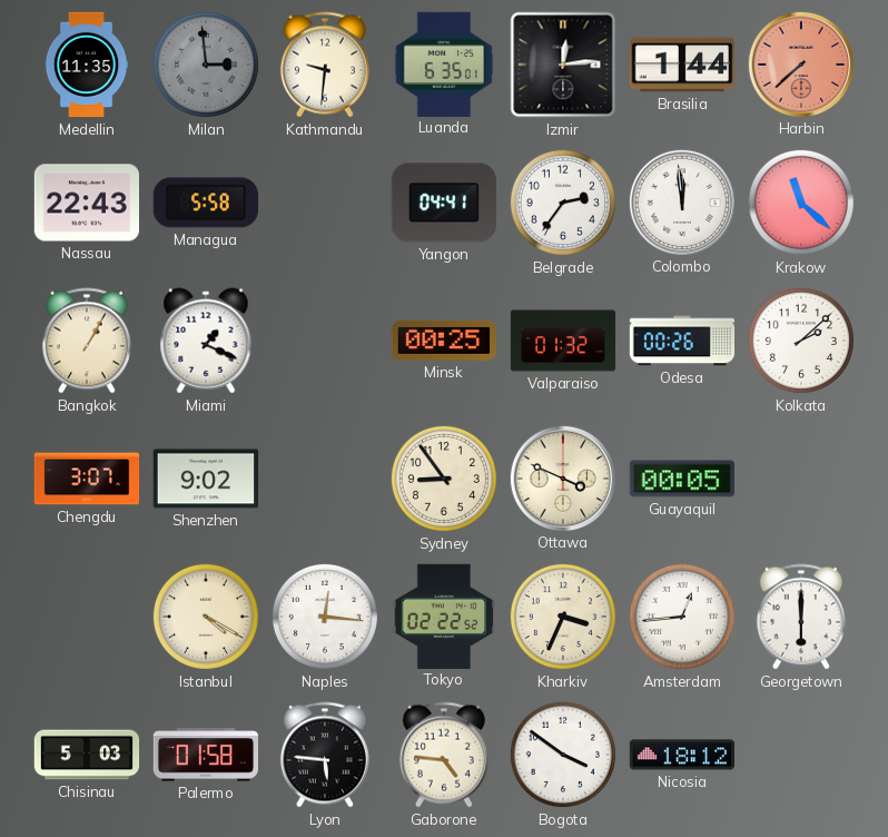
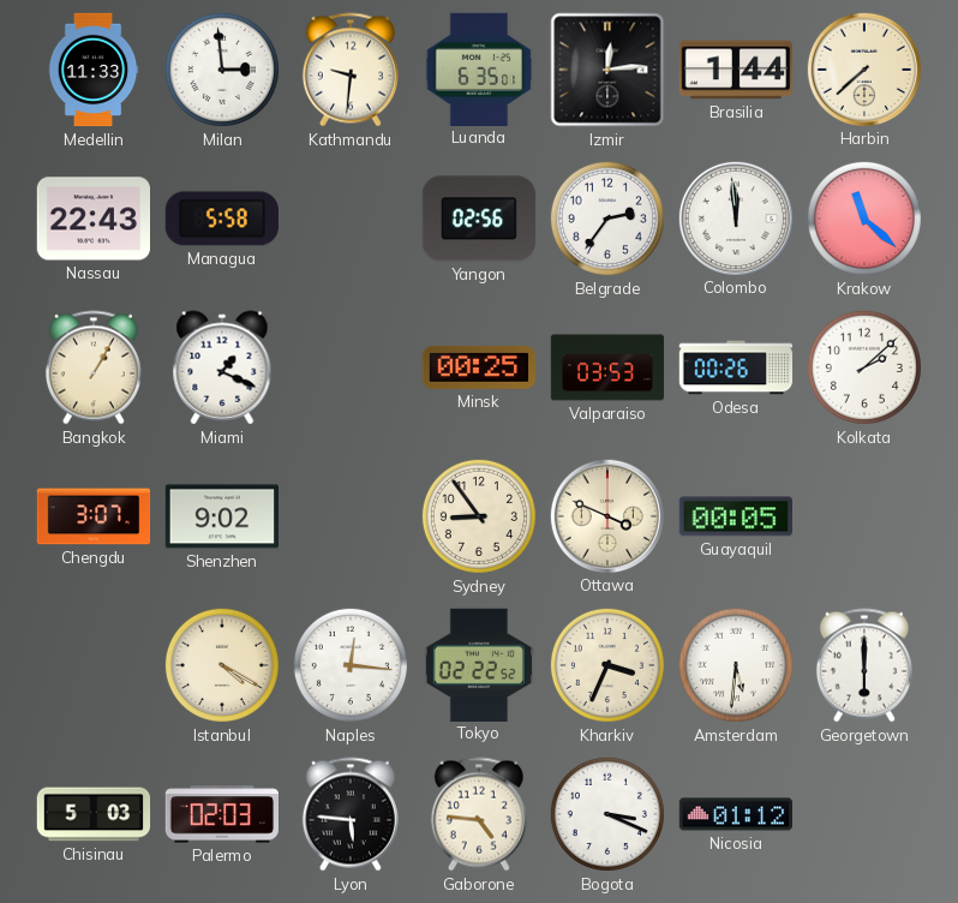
Medellin: 11:35 -> 11:33 (94, 70)
Milan dial: grey -> white (222, 70)
Harbin dial: salmon -> cream (863, 68)
Yangon: 04:41 -> 02:56 (479, 219)
Valparaiso: 01:32 -> 03:53 (607, 367)
Amsterdam: 12:44 -> 5:31 (736, 665)
Palermo: 01:58 -> 02:03 (221, 814)
Bogota: 3:51 -> 3:19 (607, 814)
Nicosia: 18:12 -> 01:12 (735, 814)
